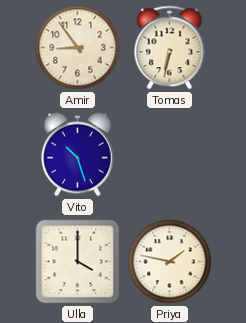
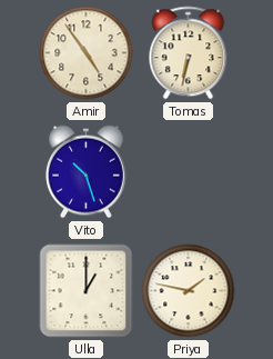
Amir: 8:54 -> 4:54 (87, 53)
Ulla: 4:00 -> 1:00 (87, 291)
